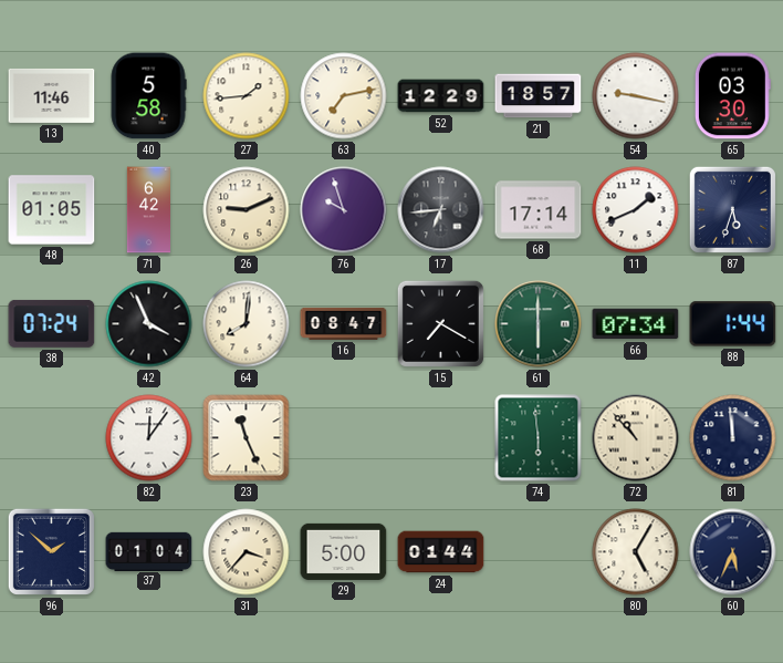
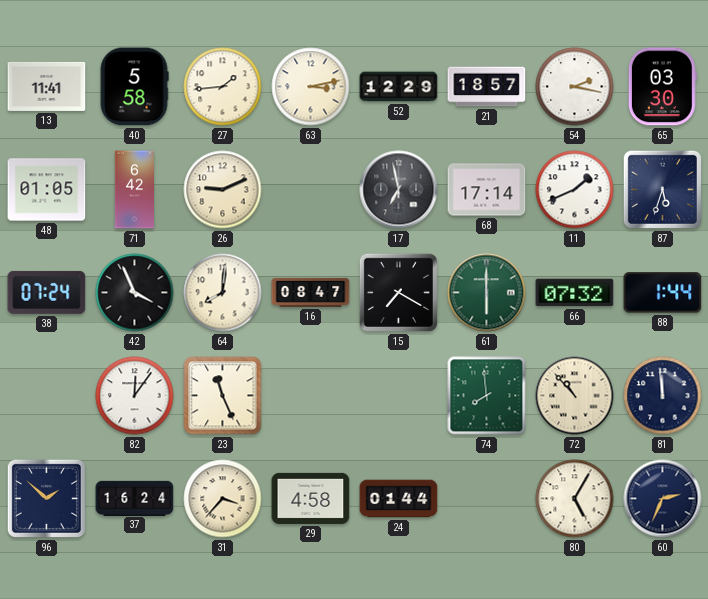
13: 11:46 -> 11:41 (47, 86)
63: 7:13 -> 3:13 (311, 87)
54: 9:17 -> 2:17 (575, 87)
76: 9:57 -> none (344, 210)
17: 6:44 -> 6:58 (399, 190)
66: 07:34 -> 07:32 (575, 293)
74: 5:59 -> 7:59 (487, 396)
37: 01:04 -> 16:24 (135, 498)
29: 5:00 -> 4:58 (311, 498)
60: 5:34 -> 2:34 (663, 499)
